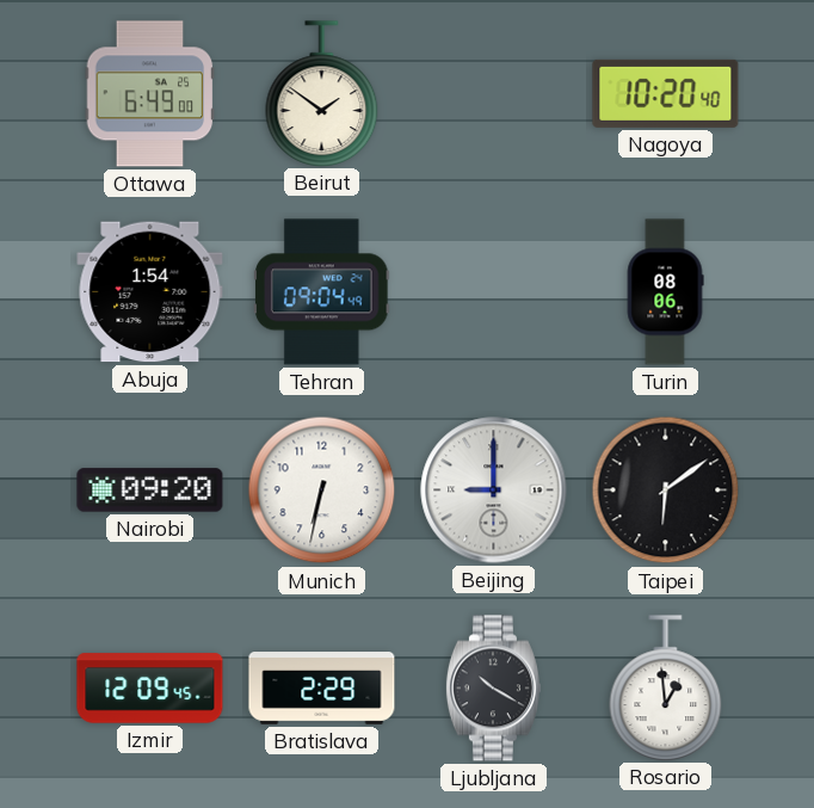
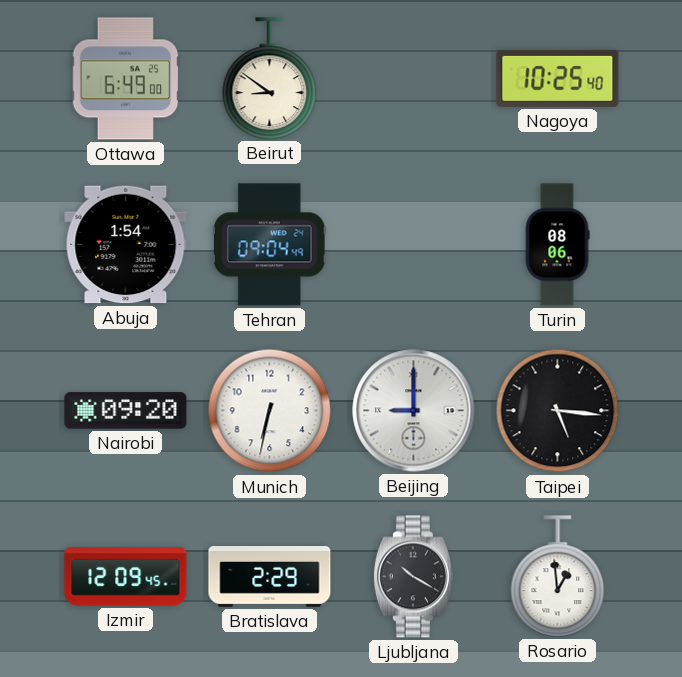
Beirut: 1:51 -> 8:51 (270, 78)
Nagoya: 10:20 -> 10:25 (558, 78)
Taipei: 6:09 -> 5:16 (558, 411)
